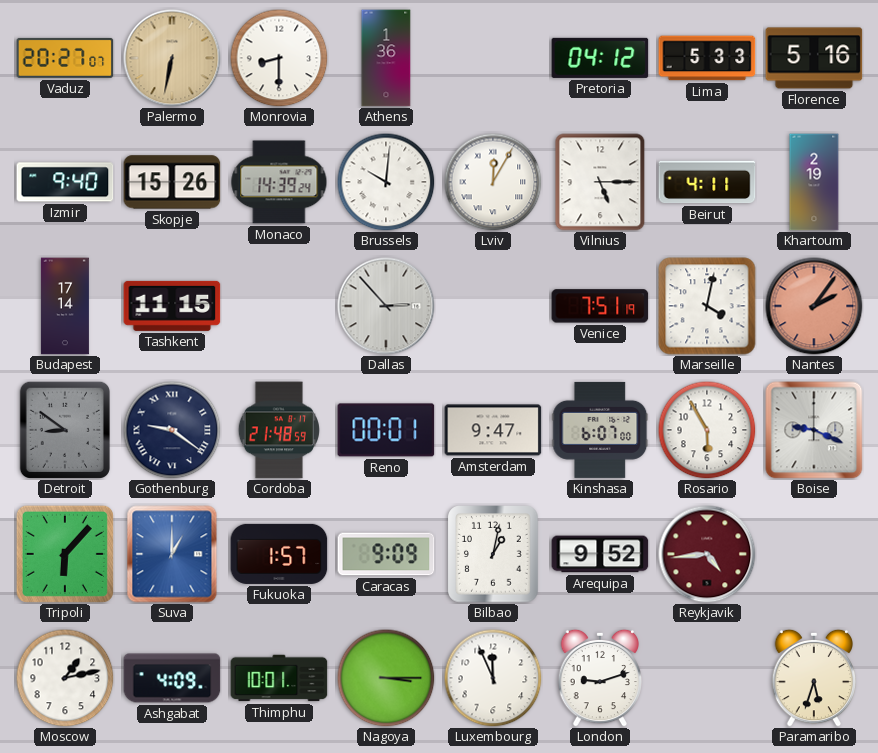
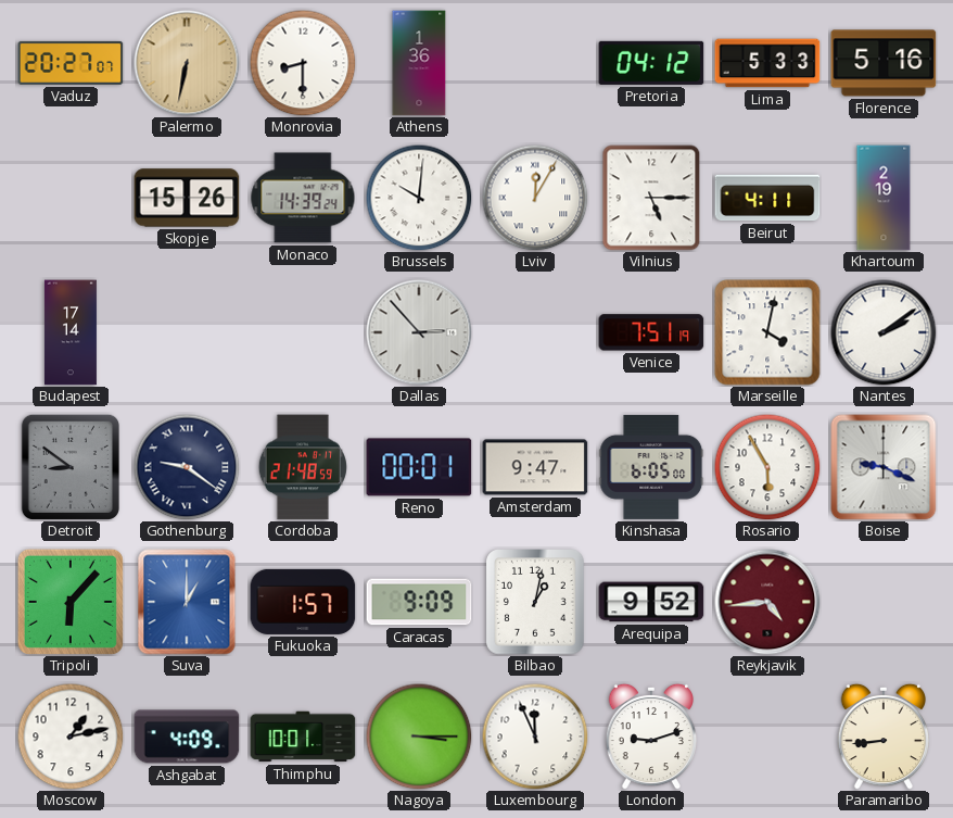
Izmir: 9:40 -> none (65, 182)
Tashkent: 11:15 -> none (172, 306)
Nantes: 2:06 -> 2:09 (884, 332)
Nantes dial: salmon -> white (884, 332)
Kinshasa: 6:07 -> 6:05 (651, 467)
Paramaribo: 5:33 -> 8:44 (884, 737)
